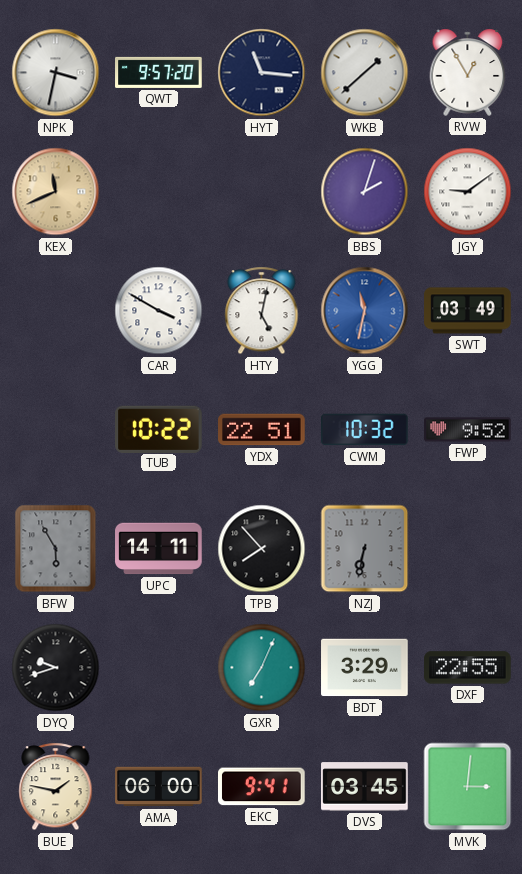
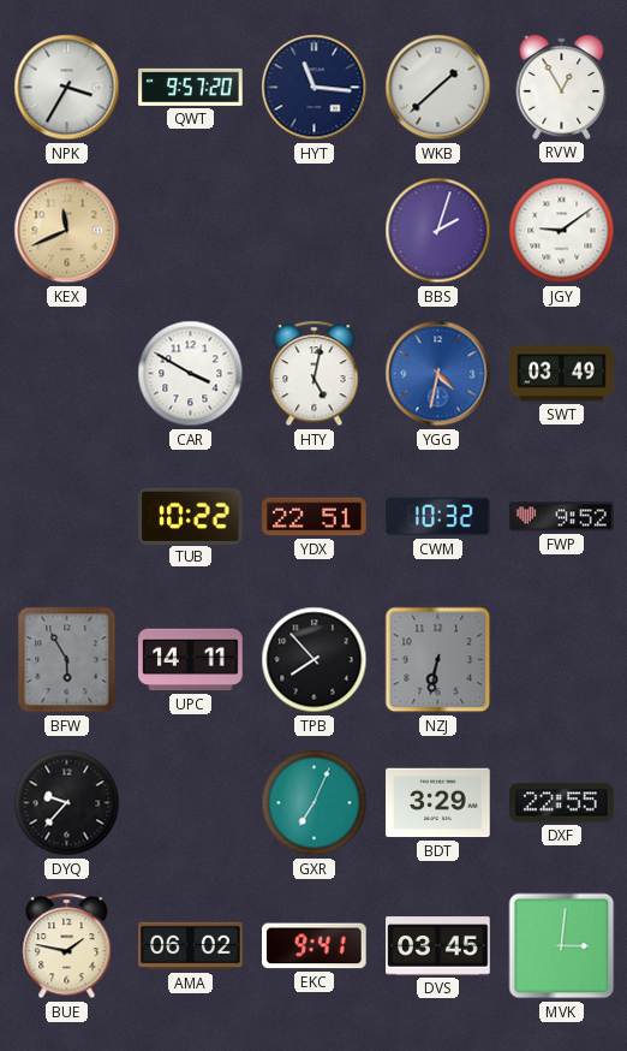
NPK: 3:32 -> 3:35 (67, 88)
YGG: 11:32 -> 4:32 (438, 374)
DYQ: 9:42 -> 9:37 (67, 803)
AMA: 06:00 -> 06:02 (191, 946)
